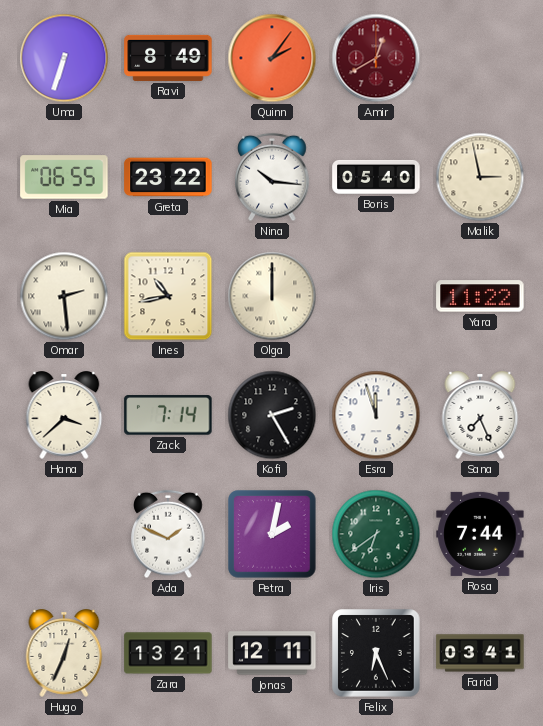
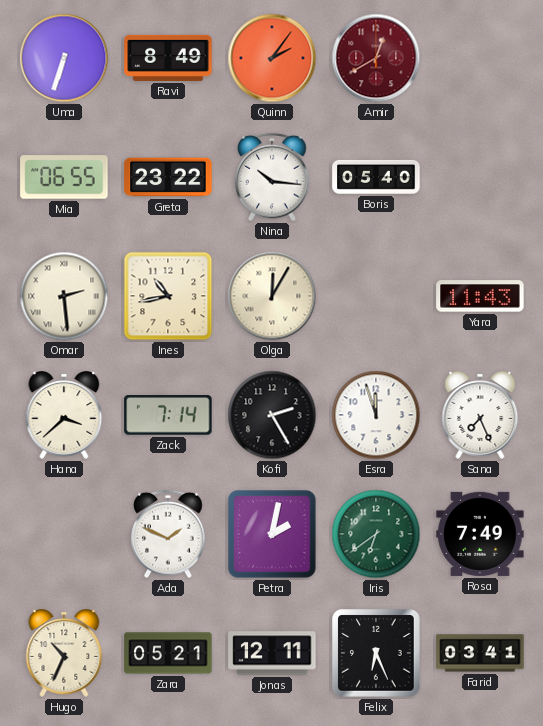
Malik: 2:58 -> none (480, 177)
Olga: 12:00 -> 12:05 (272, 296)
Yara: 11:22 -> 11:43 (480, 296)
Rosa: 7:44 -> 7:49 (480, 534)
Hugo: 12:34 -> 10:34 (64, 653)
Zara: 13:21 -> 05:21 (168, 653)
